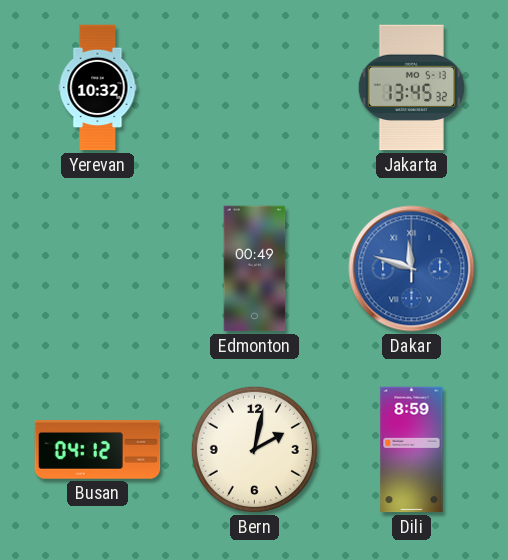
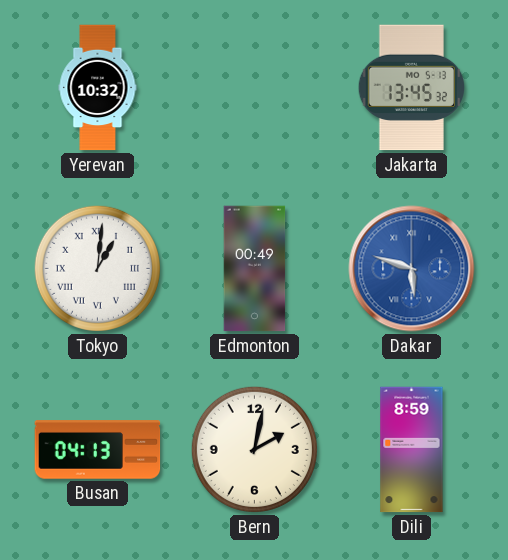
Tokyo: none -> 1:01 (97, 268)
Dakar: 11:48 -> 5:48 (412, 269)
Busan: 04:12 -> 04:13 (98, 450)
